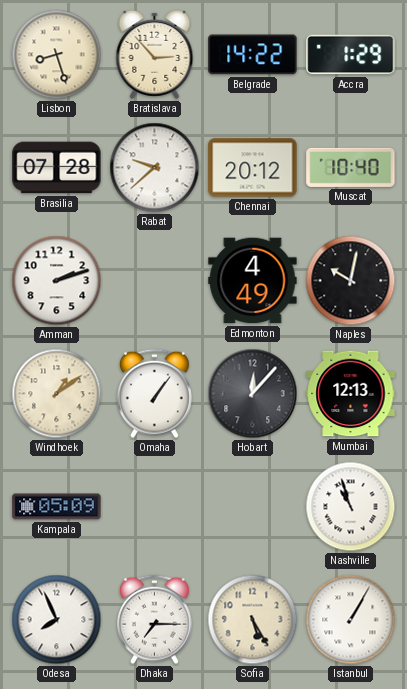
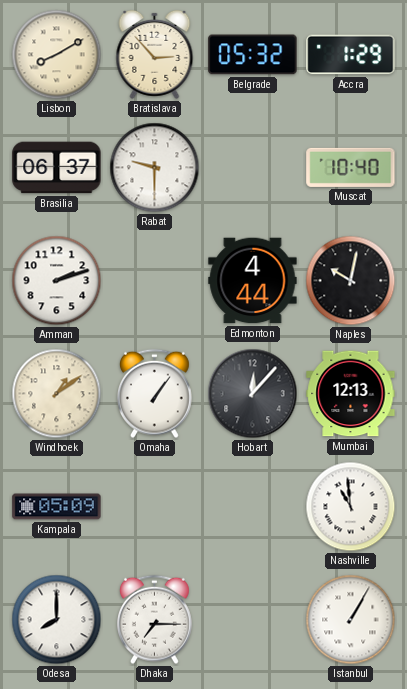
Lisbon: 8:27 -> 8:10 (57, 55)
Belgrade: 14:22 -> 05:32 (253, 55)
Brasilia: 07:28 -> 06:37 (57, 168)
Rabat: 9:38 -> 9:30 (155, 168)
Chennai: 20:12 -> none (253, 168)
Edmonton: 4:49 -> 4:44 (253, 281)
Nashville: 10:57 -> 10:59 (351, 507)
Odesa: 7:56 -> 8:00 (57, 620)
Sofia: 5:25 -> none (253, 620)
